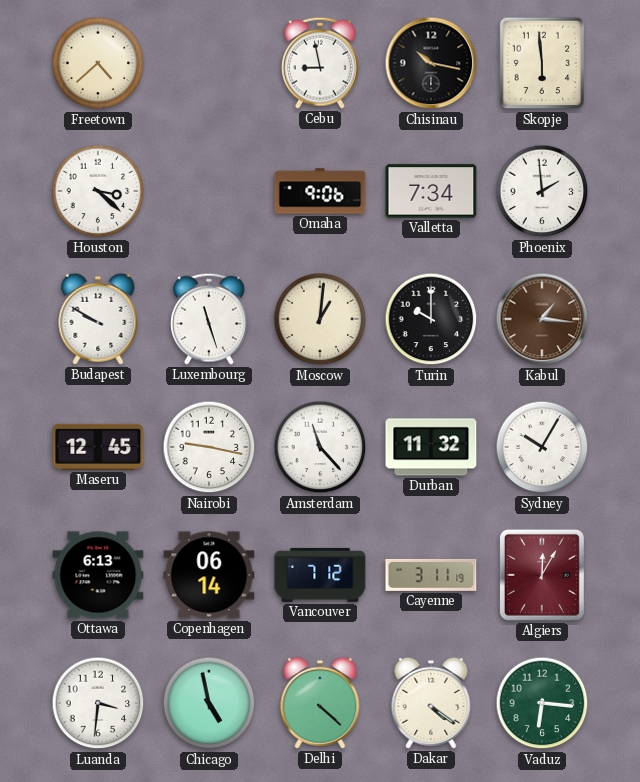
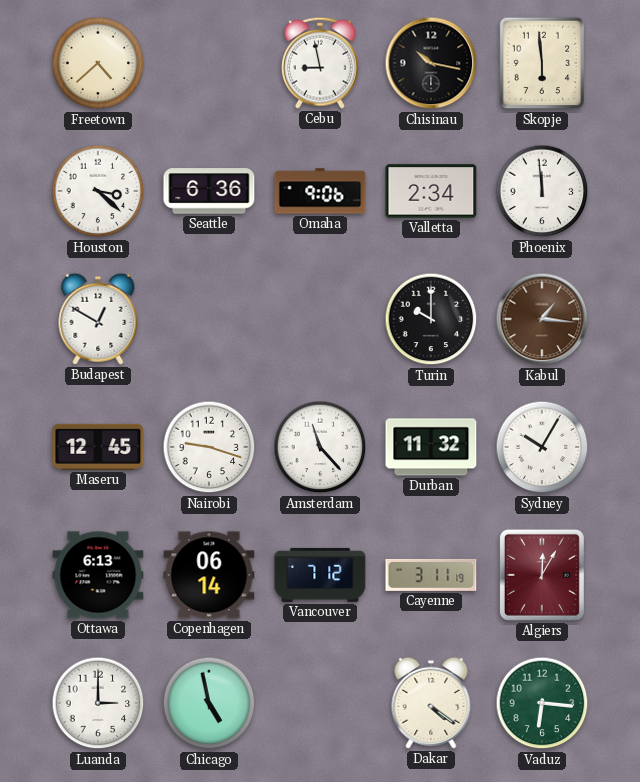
Seattle: none -> 6:36 (209, 191)
Valletta: 7:34 -> 2:34 (431, 191)
Phoenix: 1:59 -> 11:59 (542, 191)
Budapest: 9:50 -> 12:50 (98, 319)
Luxembourg: 11:27 -> none (210, 319)
Moscow: 1:01 -> none (320, 319)
Nairobi: 9:17 -> 9:18 (209, 447)
Luanda: 3:31 -> 3:00 (98, 703)
Delhi: 4:22 -> none (320, 703)
